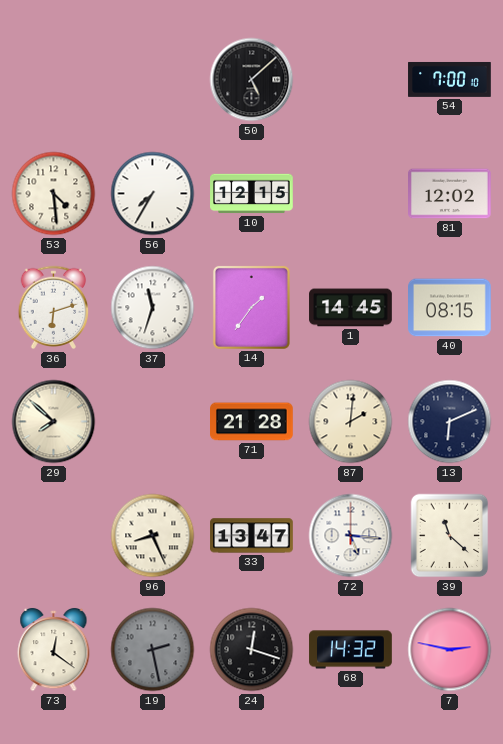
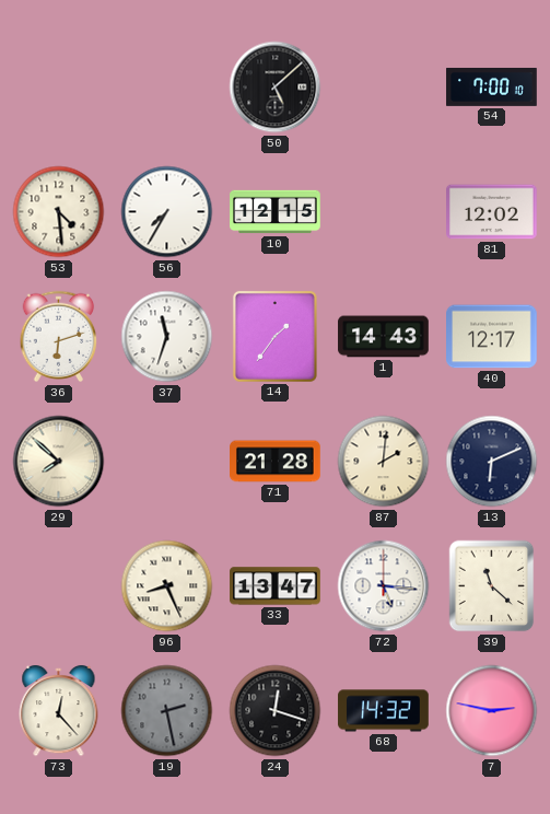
1: 14:45 -> 14:43 (384, 337)
40: 08:15 -> 12:17 (492, 337)
73: 12:21 -> 12:23 (59, 711)
